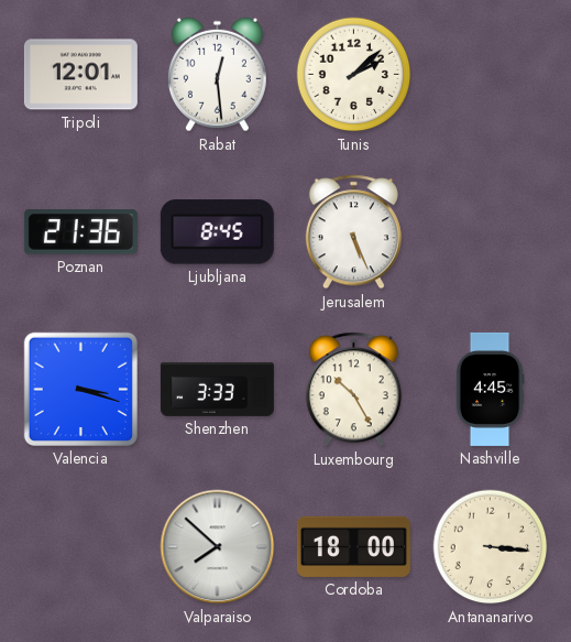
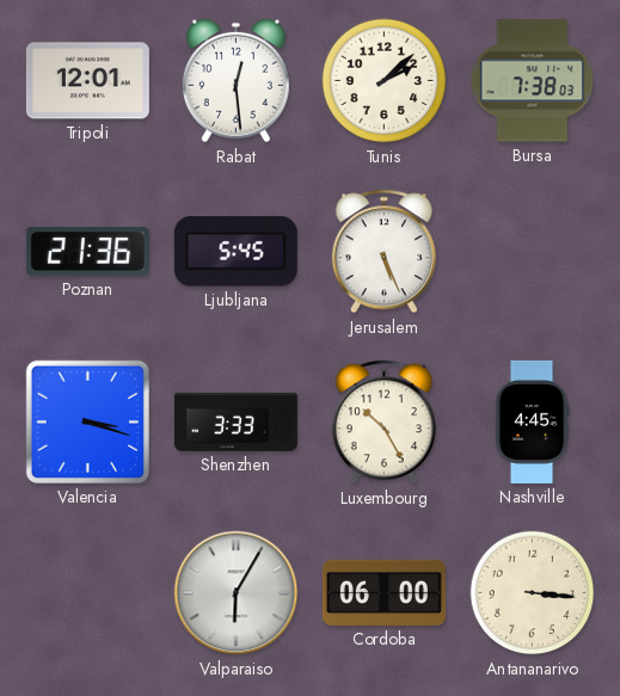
Bursa: none -> 7:38 (533, 81)
Ljubljana: 8:45 -> 5:45 (235, 252)
Valparaiso: 7:52 -> 6:05 (237, 593)
Cordoba: 18:00 -> 06:00 (383, 592)
